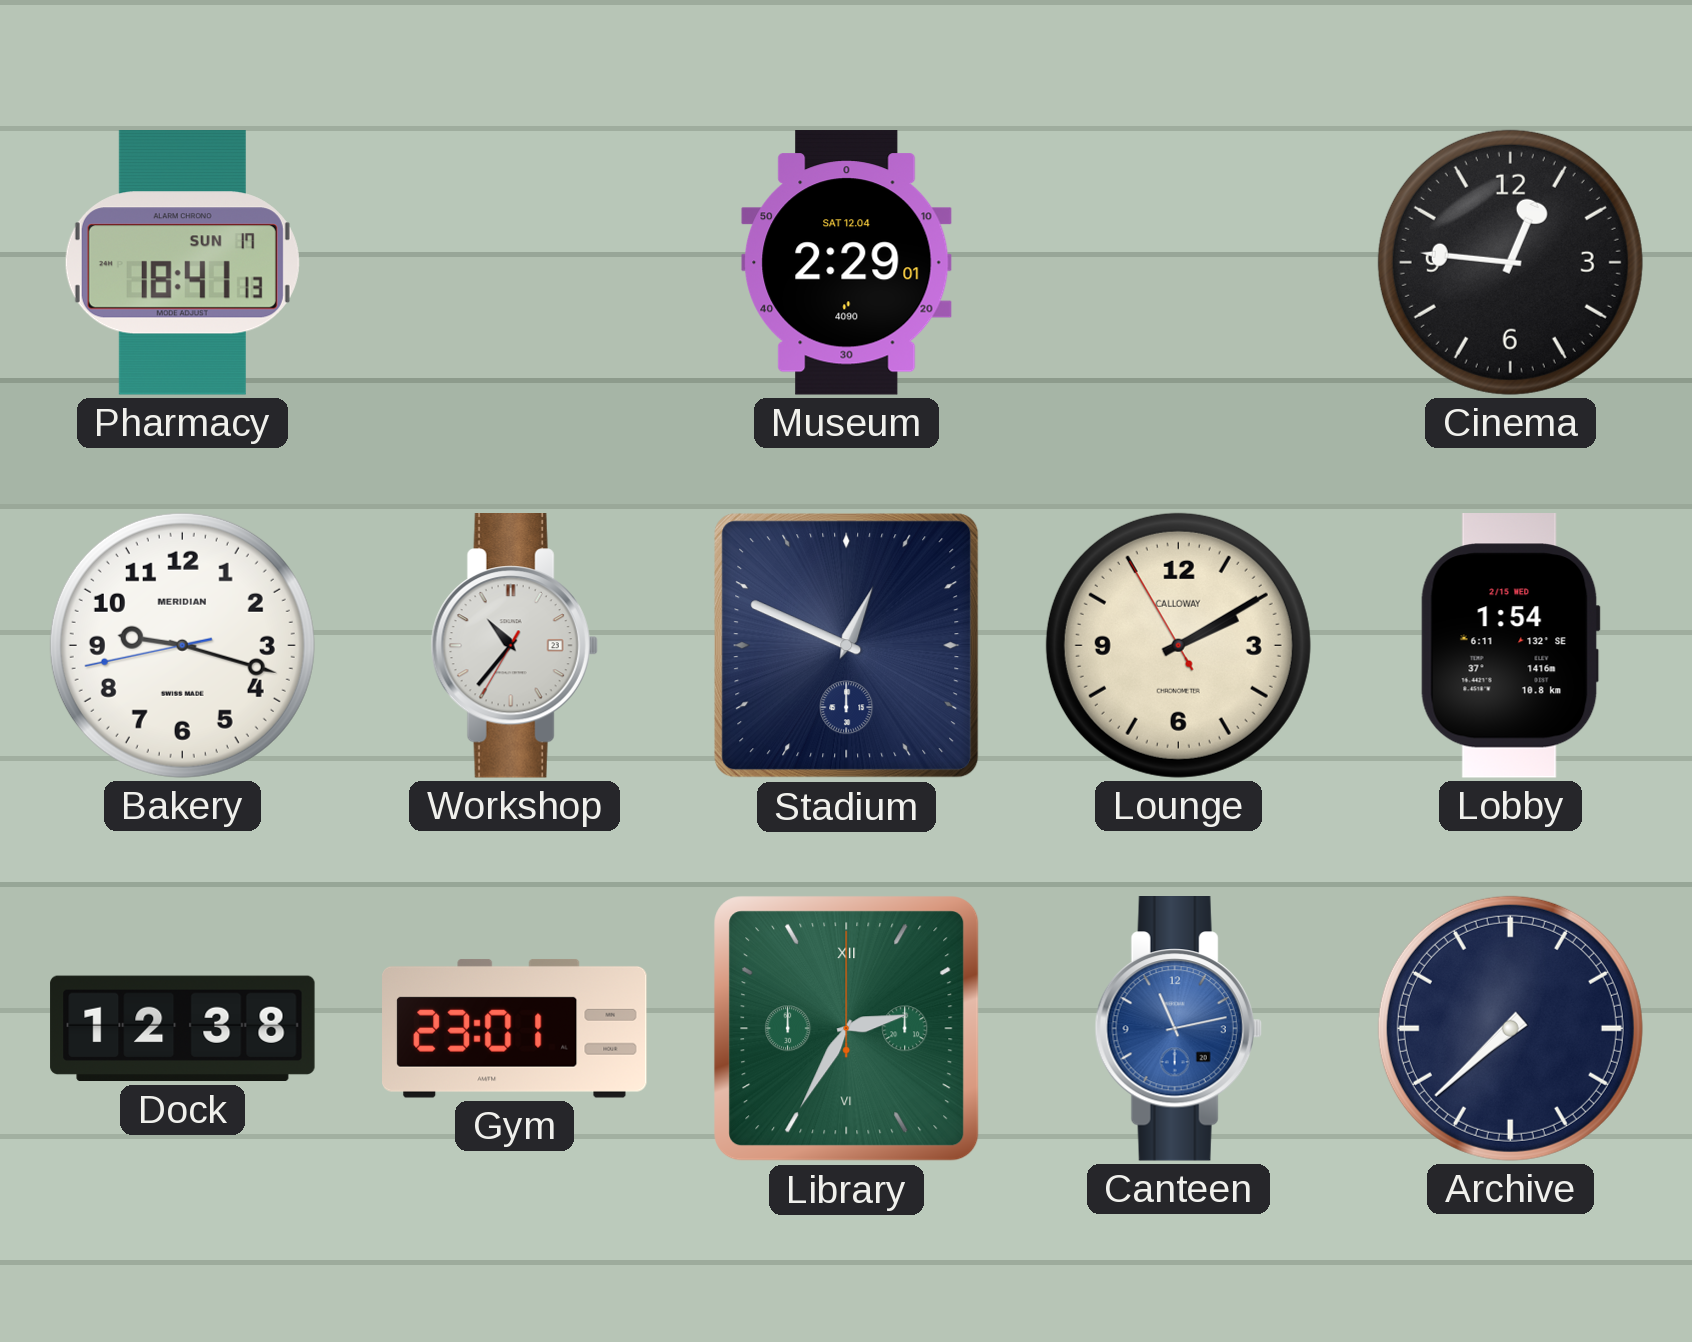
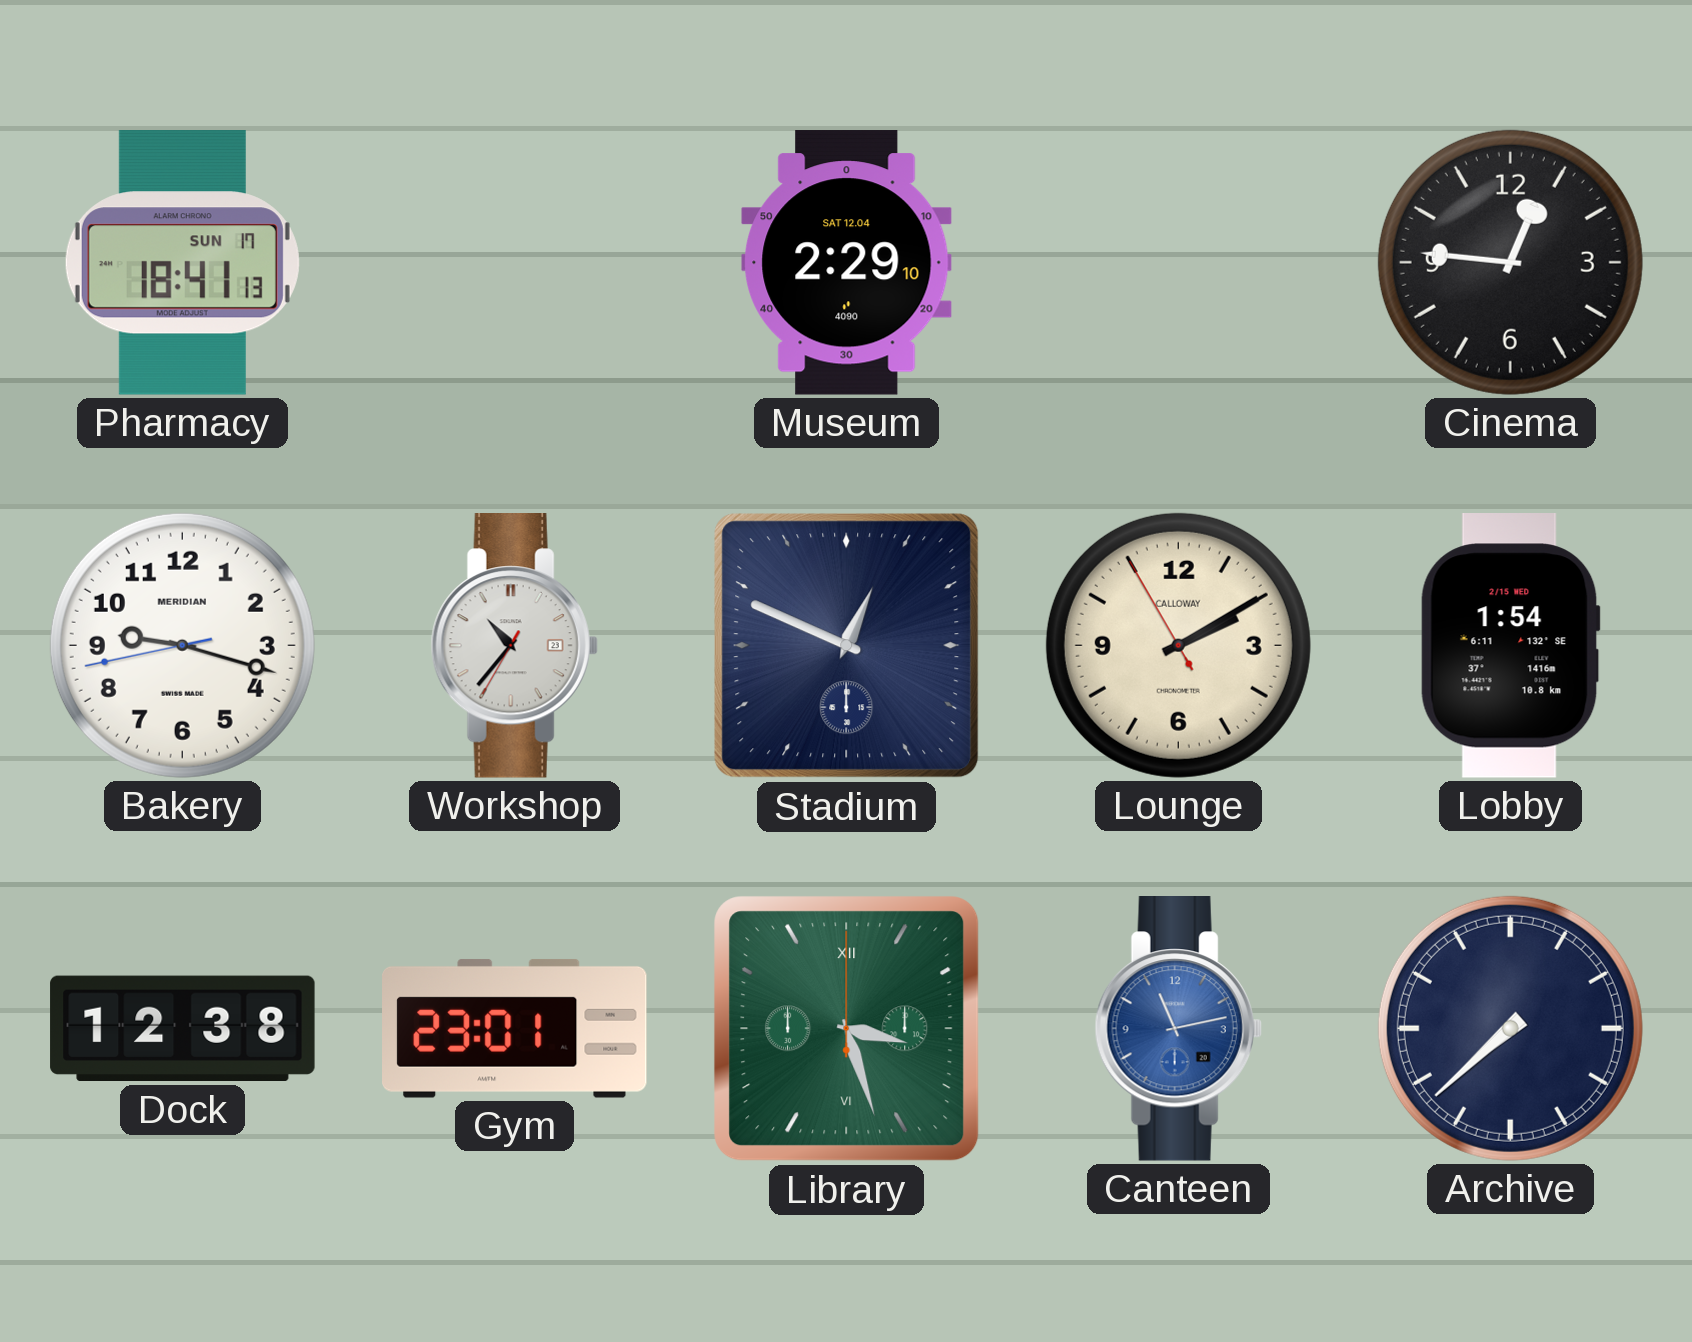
Museum: 2:29:01 -> 2:29:10 (847, 263)
Library: 2:35 -> 3:27 (847, 1029)
